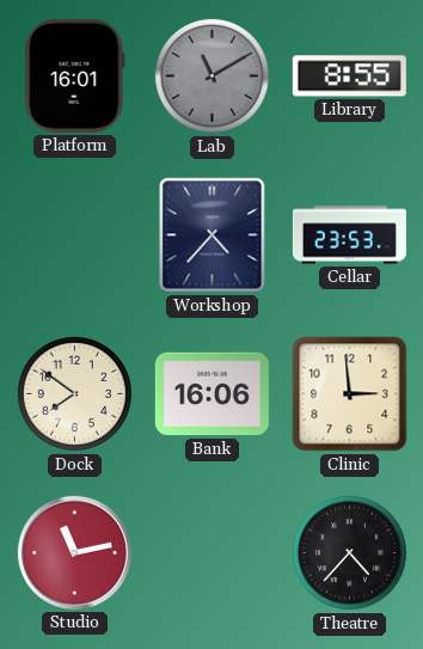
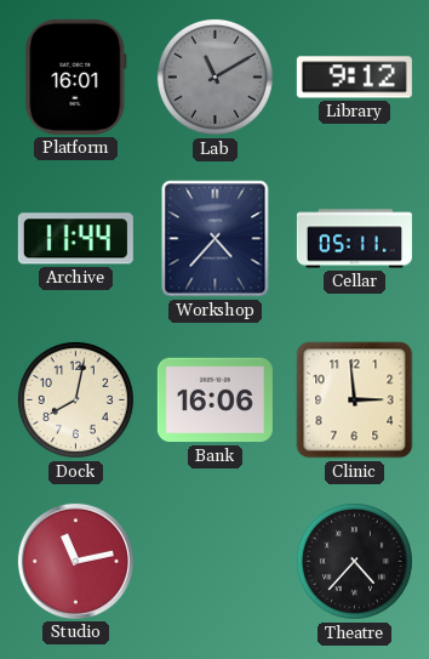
Library: 8:55 -> 9:12 (354, 78)
Archive: none -> 11:44 (75, 239)
Cellar: 23:53 -> 05:11 (354, 239)
Dock: 7:51 -> 8:02 (75, 399)
